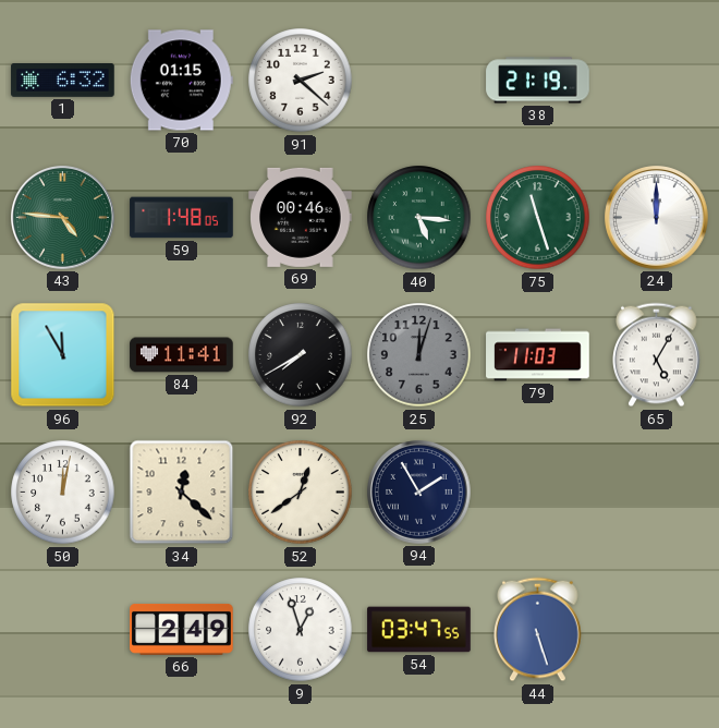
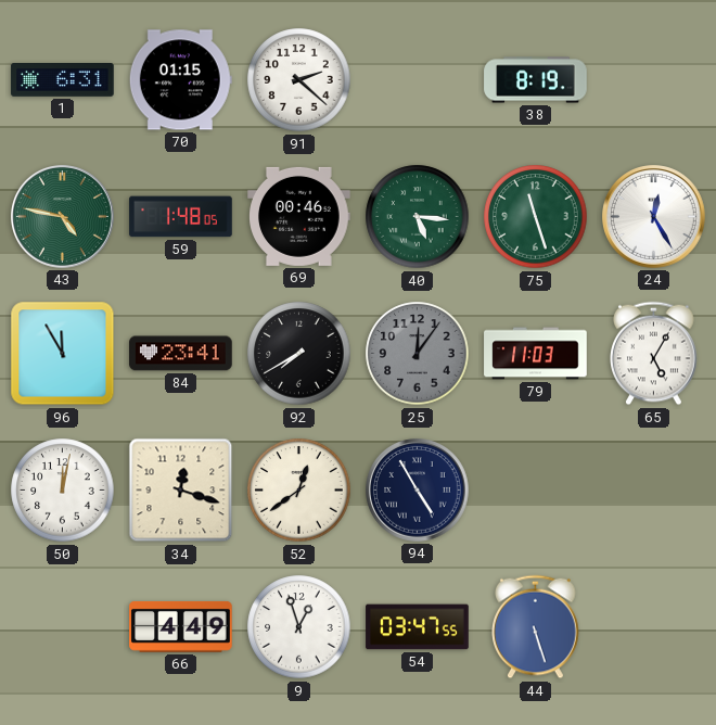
1: 6:32 -> 6:31 (63, 80)
38: 21:19 -> 8:19 (536, 80)
43: 4:46 -> 4:47 (63, 217)
24: 12:00 -> 12:25 (654, 217)
84: 11:41 -> 23:41 (181, 354)
25: 12:03 -> 12:06 (418, 354)
34: 12:22 -> 12:18 (181, 491)
94: 1:55 -> 4:55 (418, 491)
66: 2:49 -> 4:49 (181, 626)
